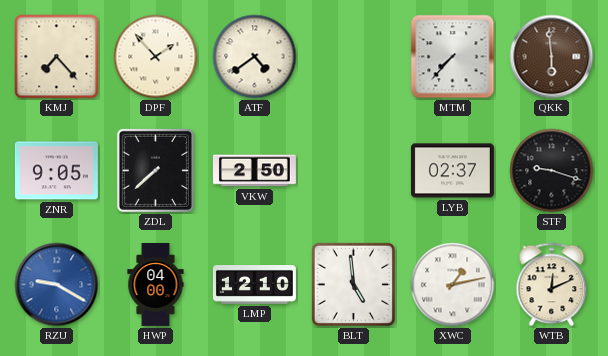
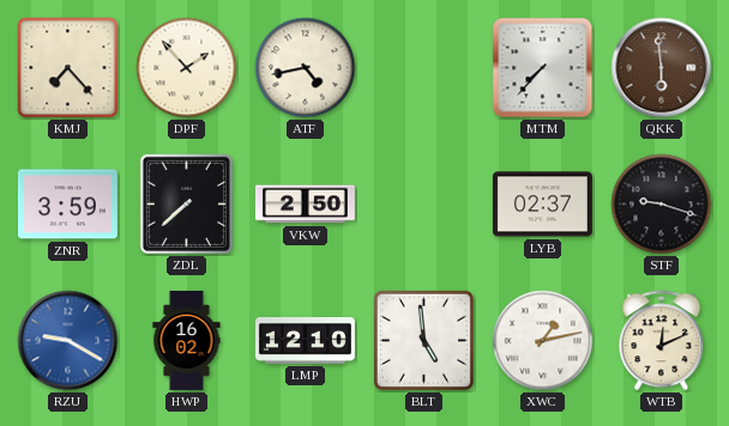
ATF: 4:39 -> 4:43 (306, 68)
ZNR: 9:05 -> 3:59 (67, 205)
HWP: 04:00 -> 16:02 (187, 340)
